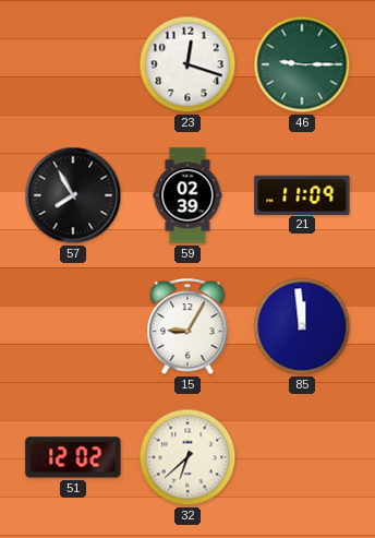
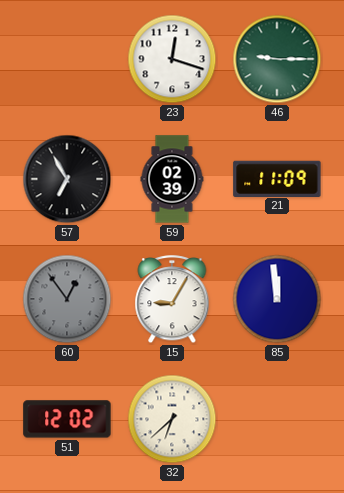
57: 7:55 -> 6:55 (67, 179)
60: none -> 12:54 (67, 299)
